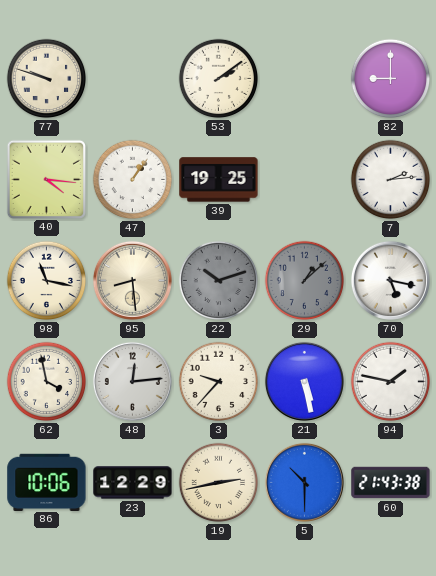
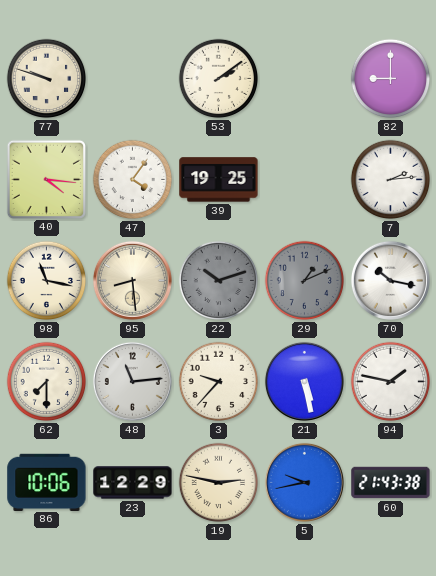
47: 1:06 -> 4:06 (133, 180)
29: 1:08 -> 1:11 (305, 281)
70: 5:17 -> 10:17 (390, 280)
62: 3:58 -> 7:30 (47, 382)
48: 12:14 -> 11:14 (132, 381)
19: 2:43 -> 2:47 (219, 483)
5: 10:30 -> 9:43 (304, 482)
